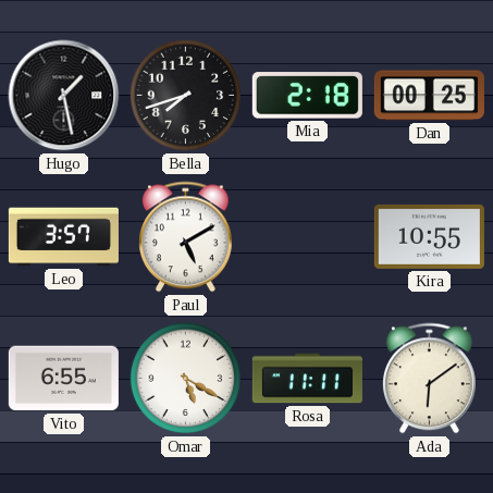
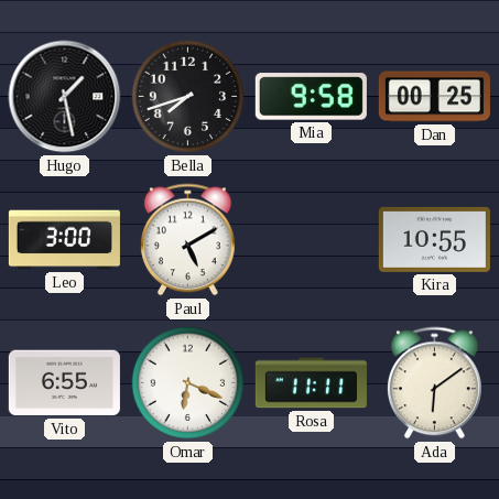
Mia: 2:18 -> 9:58 (311, 97)
Leo: 3:57 -> 3:00 (64, 240)
Omar: 5:20 -> 6:19 (188, 383)
